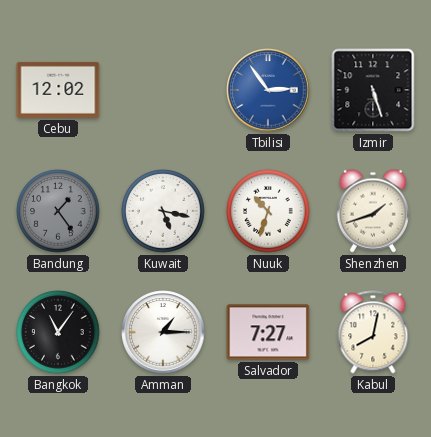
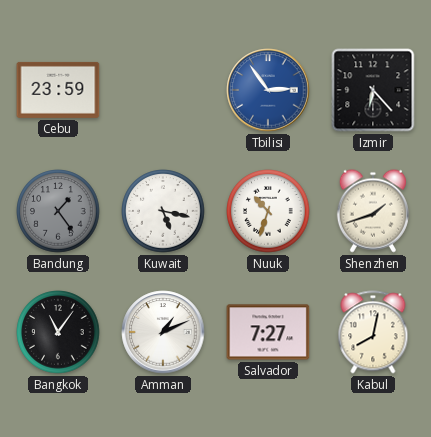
Cebu: 12:02 -> 23:59 (58, 90)
Izmir: 5:27 -> 6:23 (373, 90)
Amman: 1:15 -> 1:11 (163, 332)
